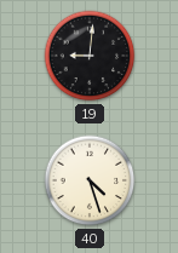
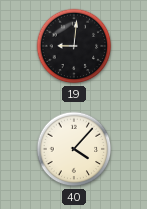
40: 4:27 -> 4:07 (74, 149)
